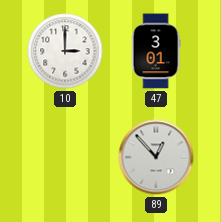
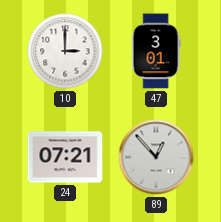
24: none -> 07:21 (65, 157)
